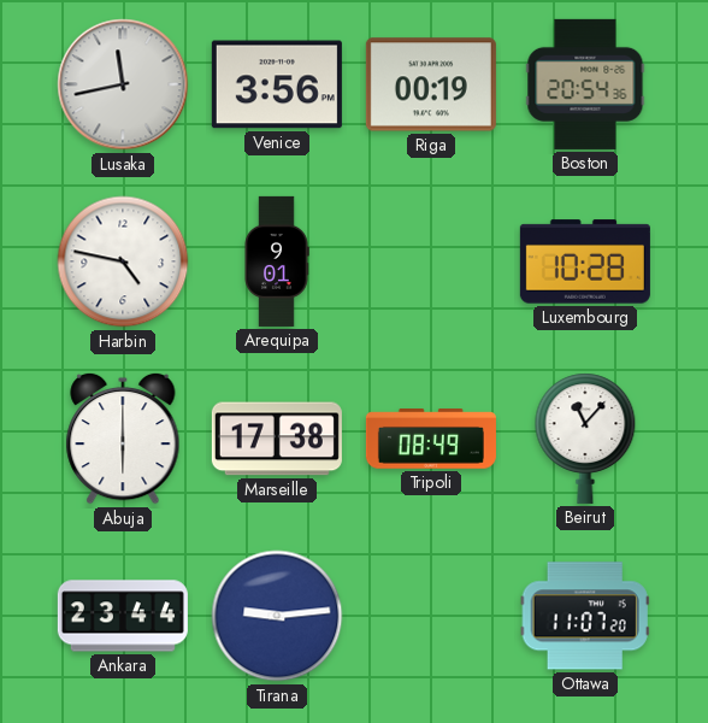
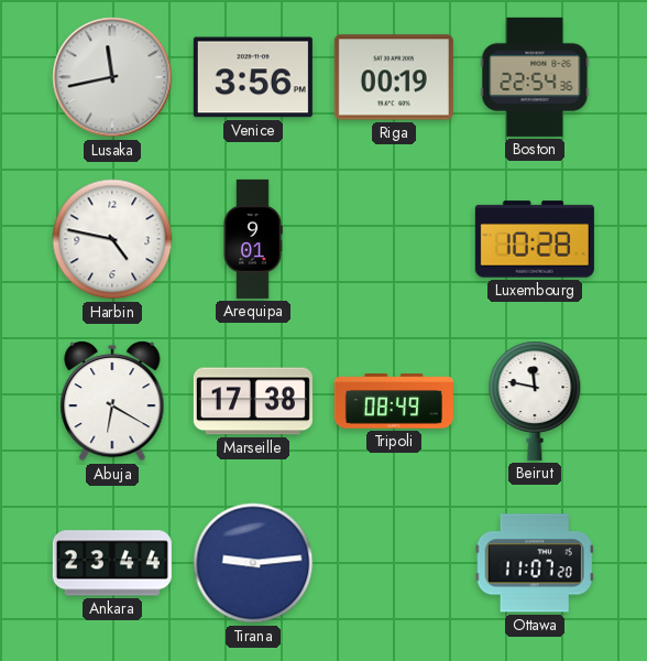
Boston: 20:54 -> 22:54 (535, 77)
Abuja: 6:00 -> 6:20 (112, 401)
Beirut: 11:07 -> 11:47 (535, 401)
